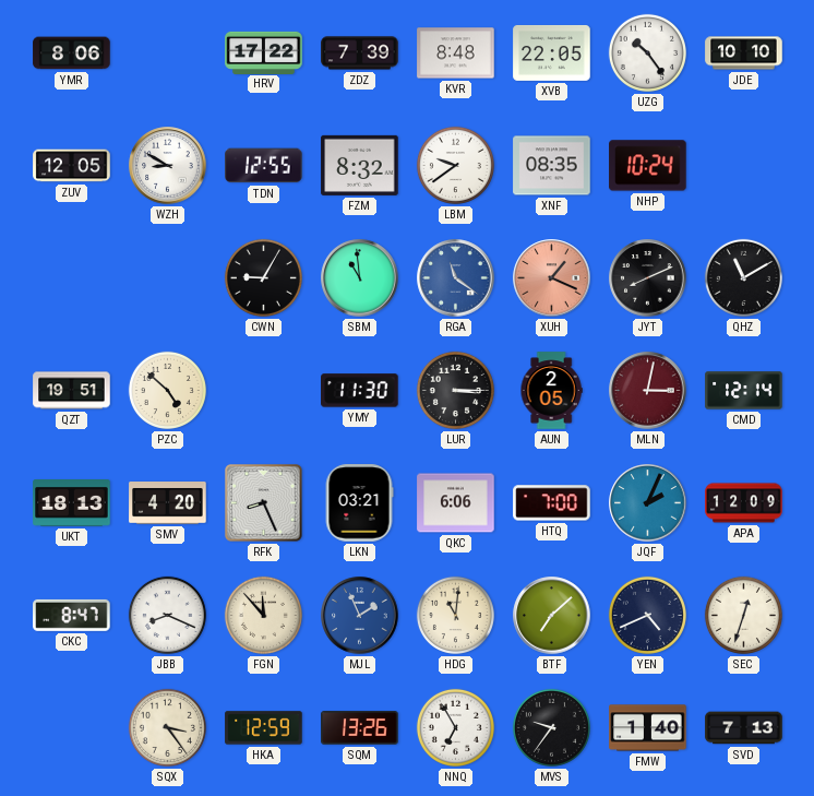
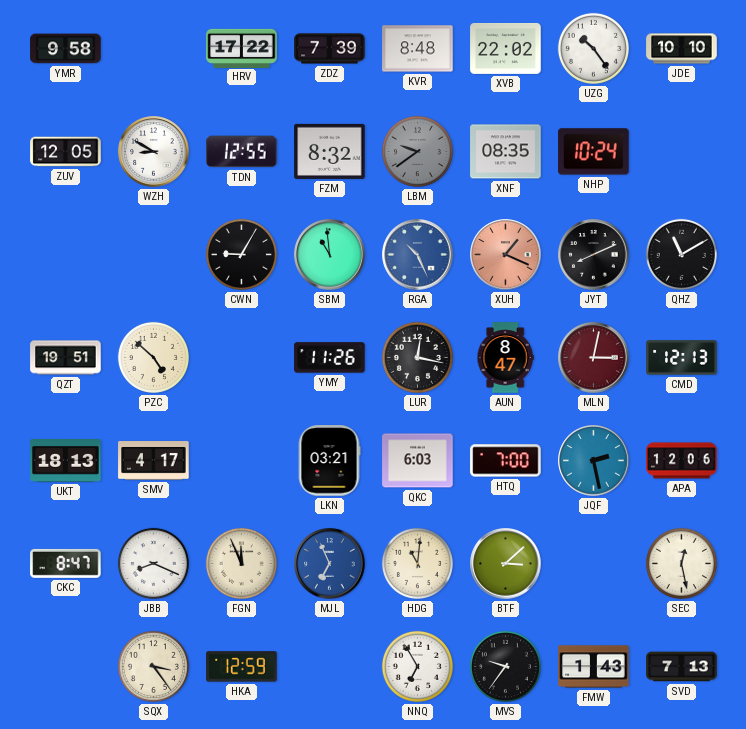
YMR: 8:06 -> 9:58 (66, 49)
XVB: 22:05 -> 22:02 (506, 48)
LBM dial: white -> grey (417, 151)
RGA: 11:21 -> 10:26 (418, 255)
YMY: 11:30 -> 11:26 (330, 358)
LUR: 3:15 -> 12:17 (417, 357)
AUN: 2:05 -> 8:47 (505, 358)
CMD: 12:14 -> 12:13 (682, 358)
SMV: 4:20 -> 4:17 (154, 461)
RFK: 8:26 -> none (264, 503)
QKC: 6:06 -> 6:03 (418, 461)
JQF: 2:04 -> 2:28 (594, 461)
APA: 12:09 -> 12:06 (682, 461)
FGN: 11:53 -> 11:56 (241, 563)
MJL: 1:56 -> 6:56 (330, 564)
BTF: 7:08 -> 3:08 (506, 564)
YEN: 4:41 -> none (647, 615)
SEC: 12:33 -> 12:28 (681, 563)
SQM: 13:26 -> none (360, 728)
FMW: 1:40 -> 1:43 (594, 667)
